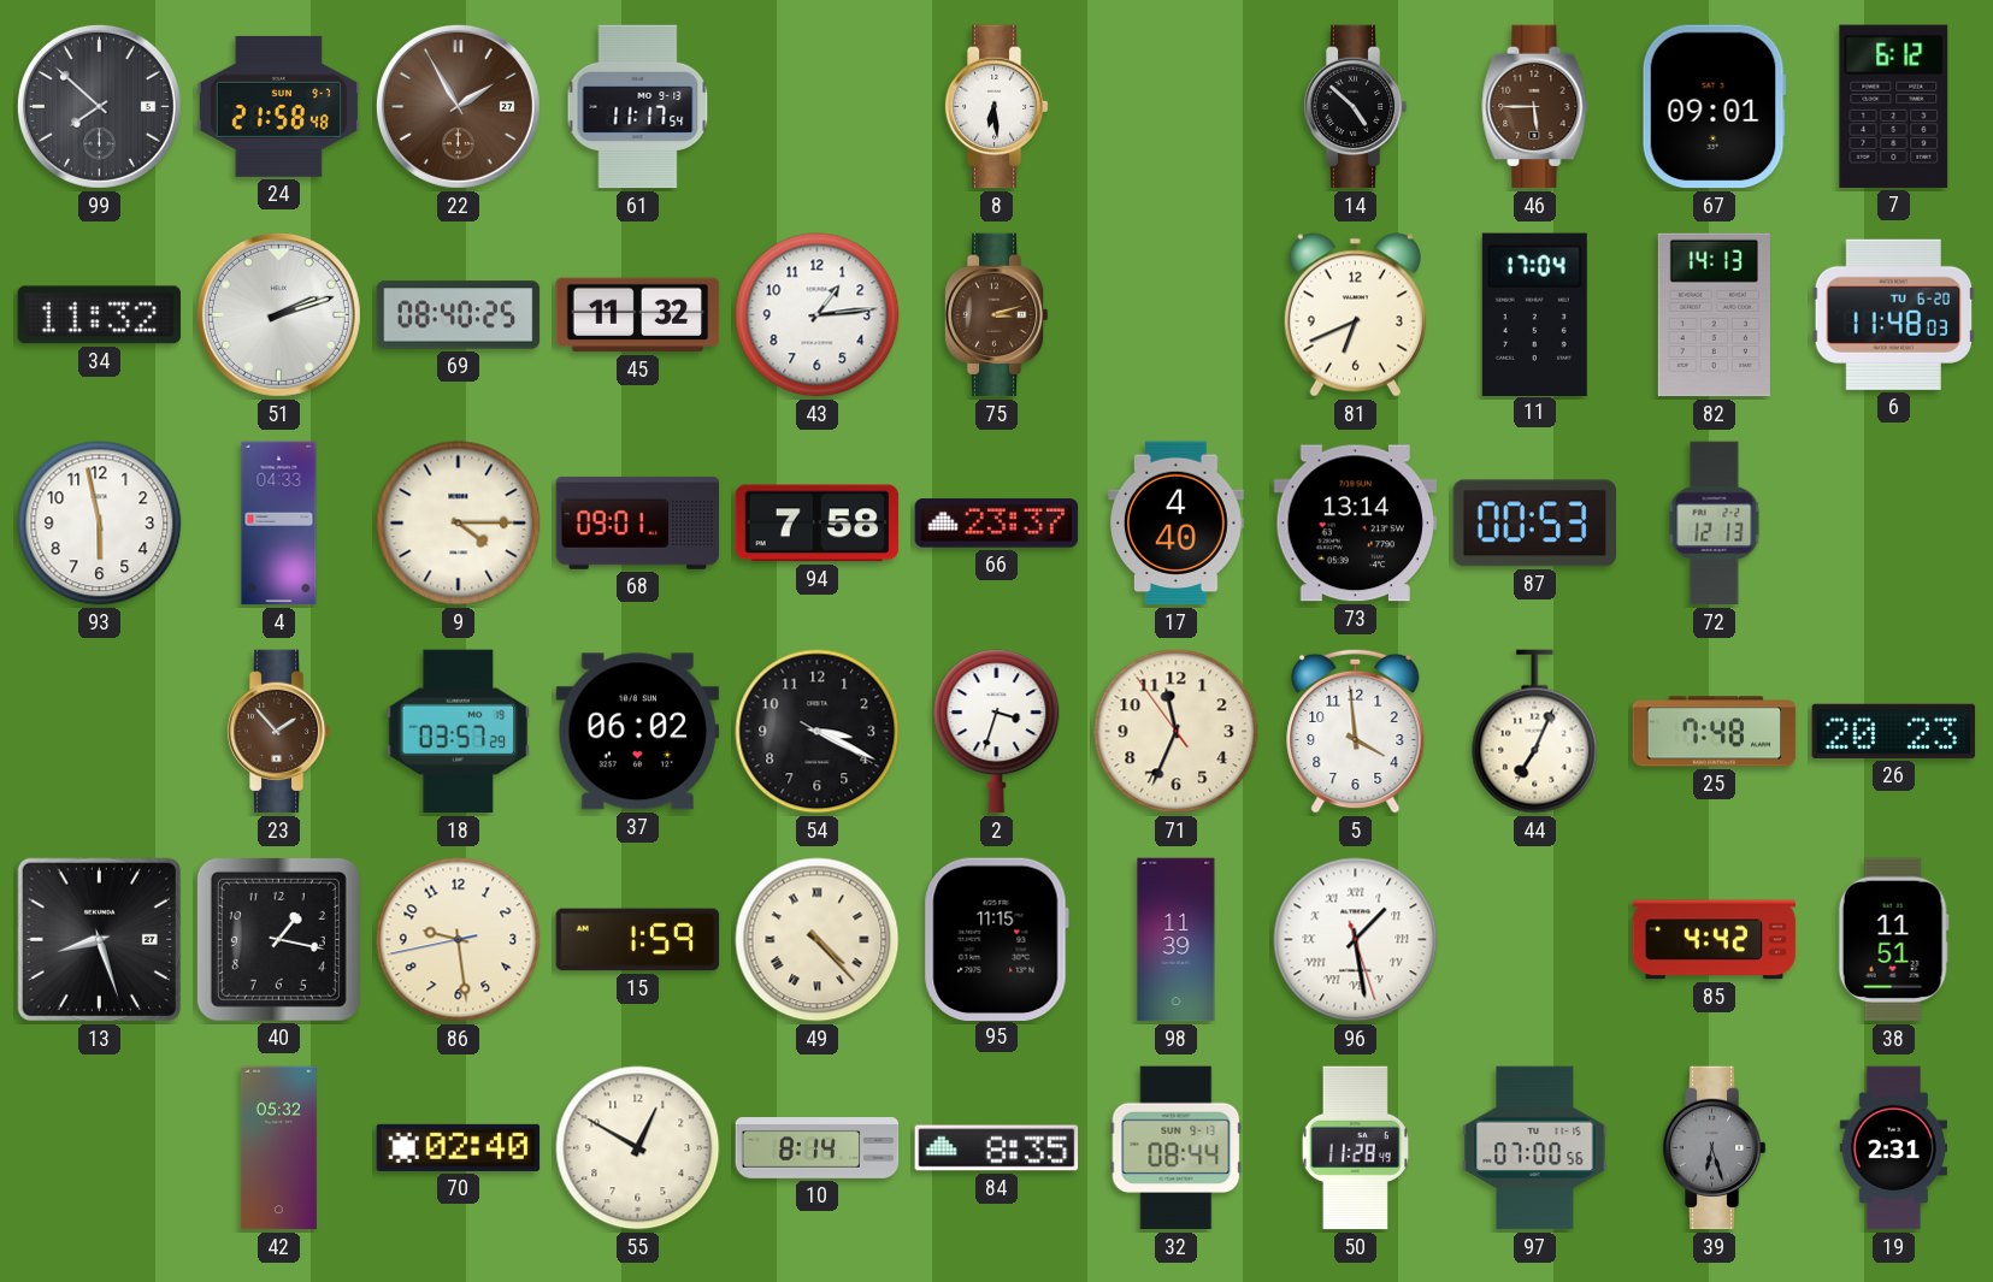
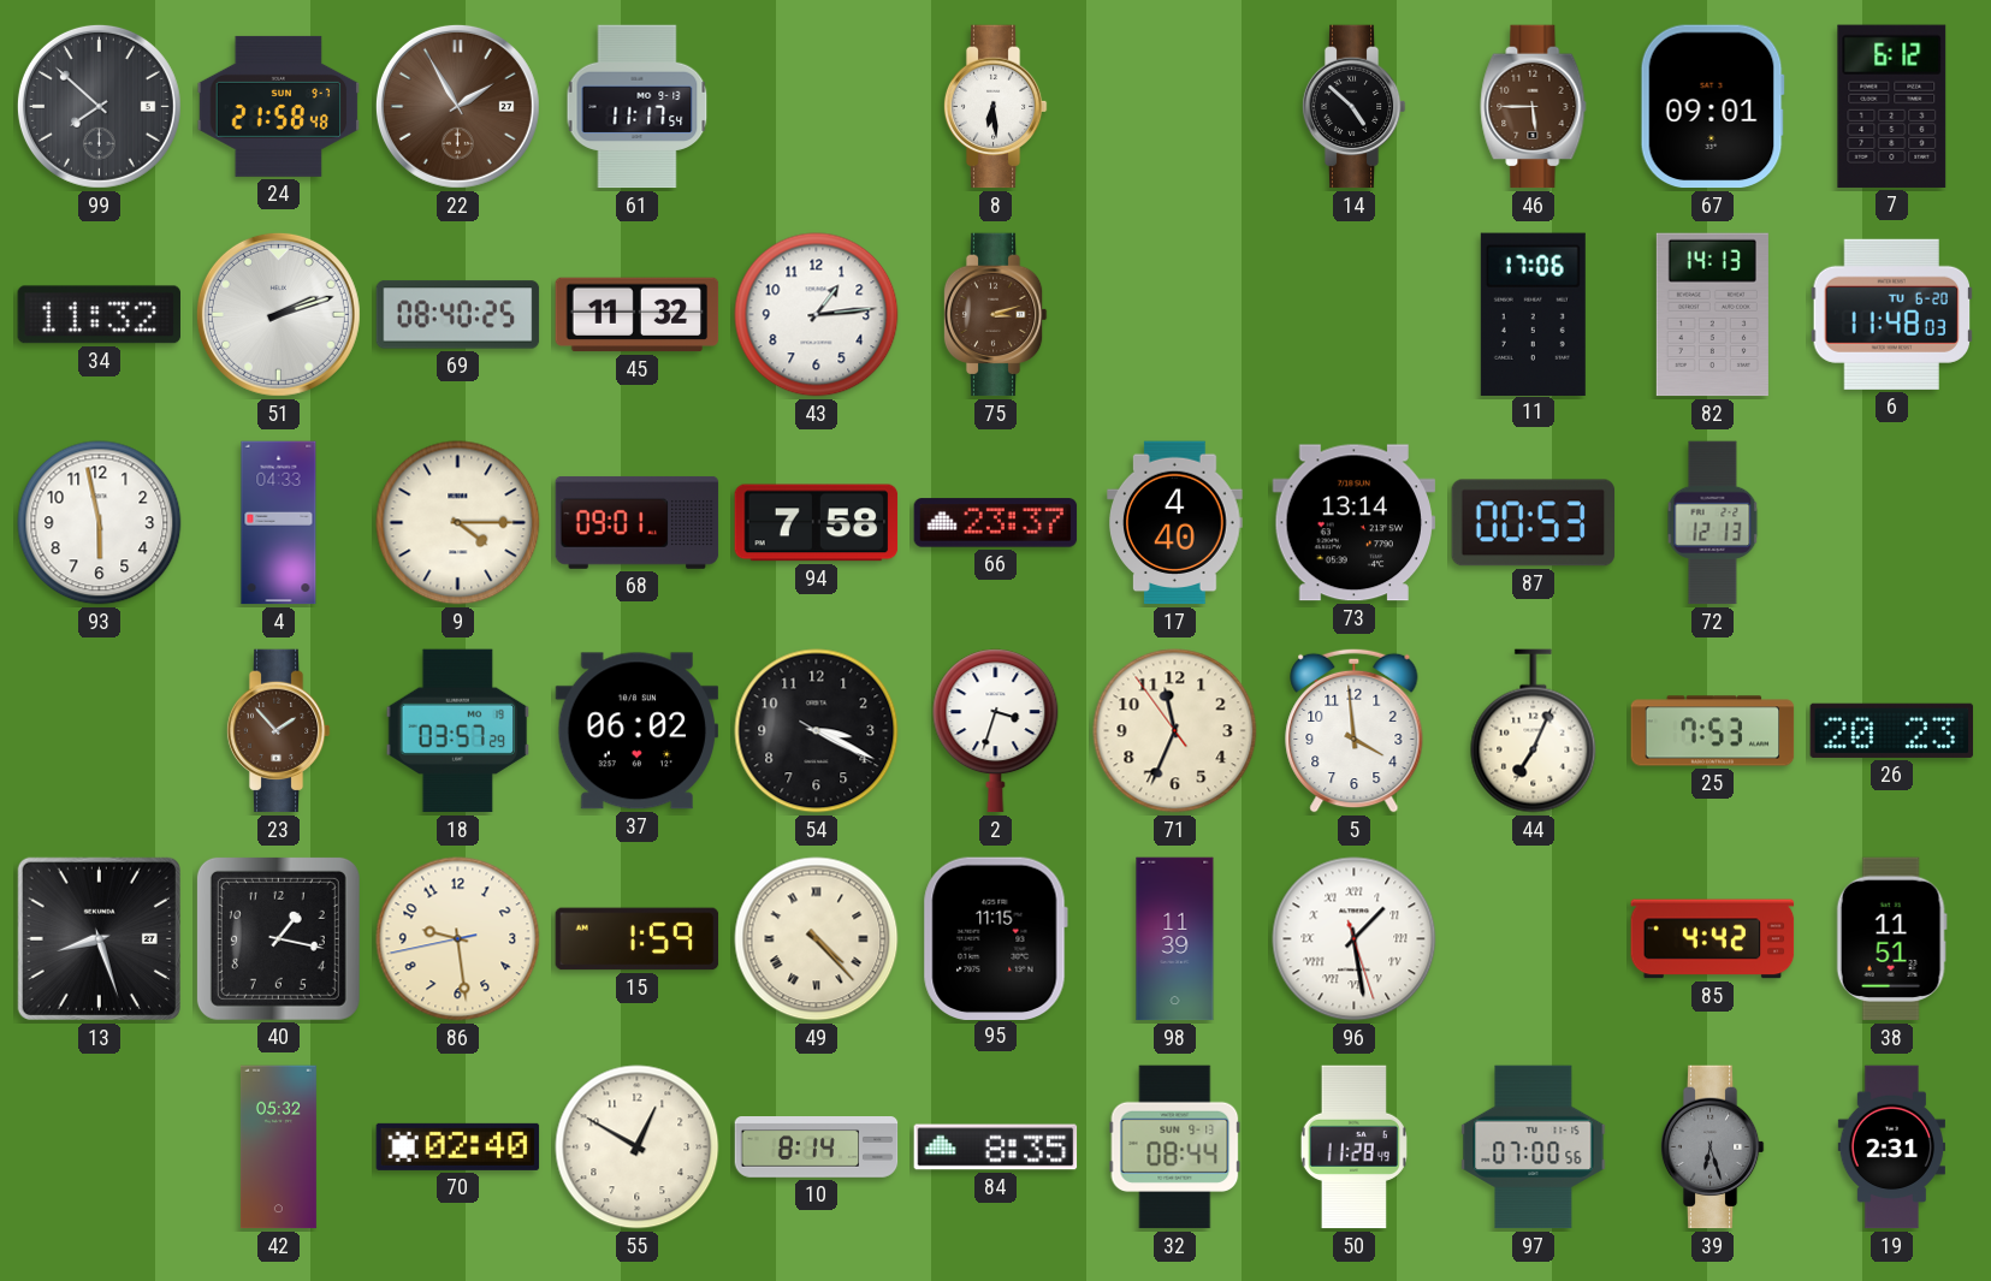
81: 6:41 -> none (1355, 315)
11: 17:04 -> 17:06 (1533, 314)
25: 7:48 -> 7:53 (1713, 731)
